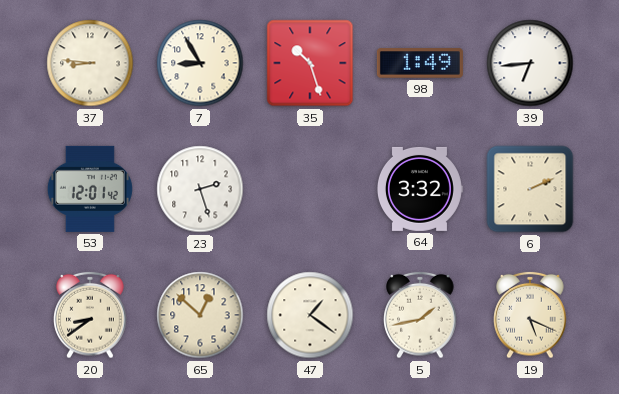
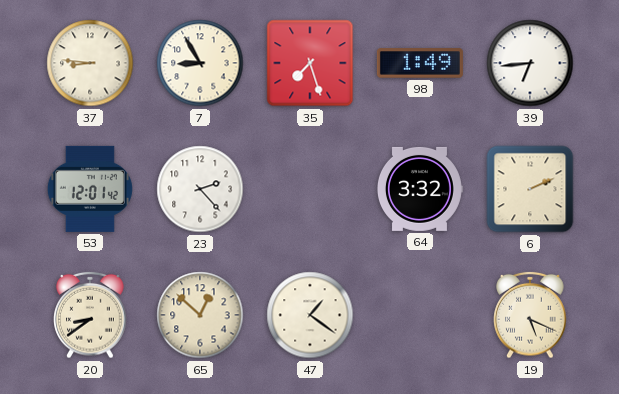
35: 10:27 -> 7:27 (310, 63)
23: 2:27 -> 2:23 (200, 189)
5: 1:43 -> none (420, 315)
